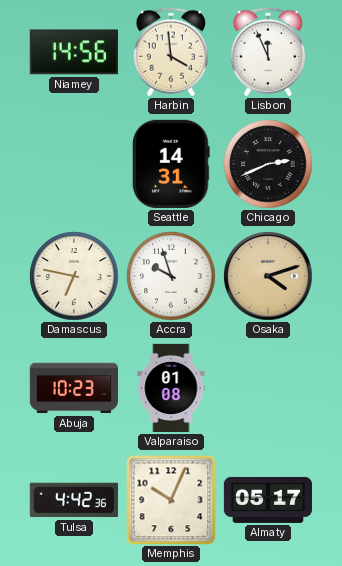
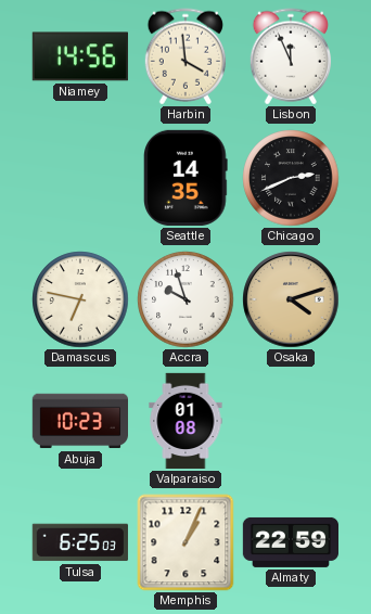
Seattle: 14:31 -> 14:35 (185, 178)
Tulsa: 4:42 -> 6:25 (80, 542)
Memphis: 10:04 -> 1:04 (185, 542)
Almaty: 05:17 -> 22:59 (290, 542)
